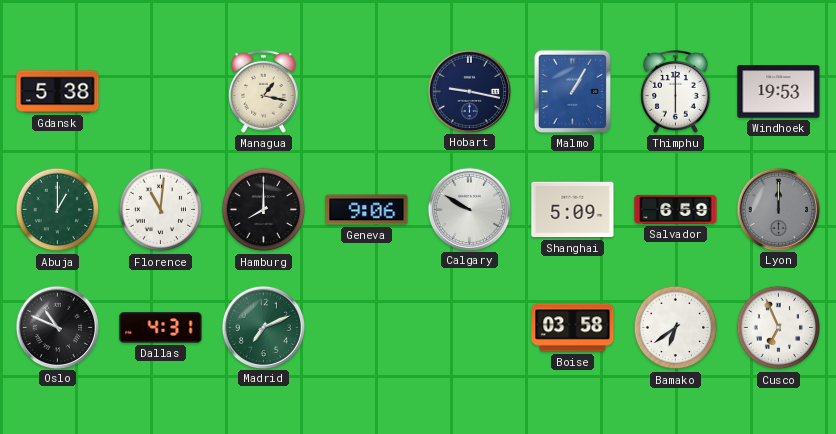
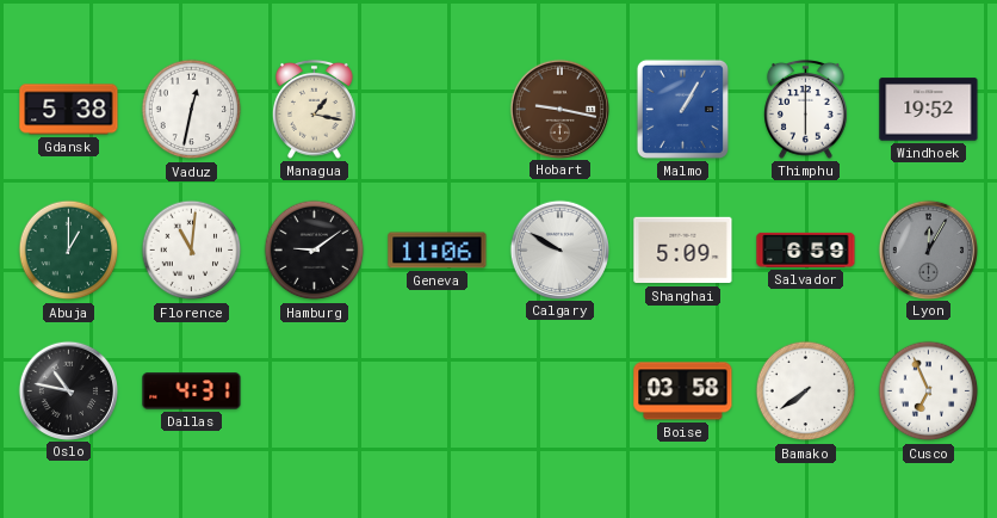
Vaduz: none -> 12:32 (192, 110)
Hobart dial: navy -> brown (559, 109)
Windhoek: 19:53 -> 19:52 (929, 110)
Hamburg: 8:00 -> 9:09 (315, 251)
Geneva: 9:06 -> 11:06 (438, 251)
Lyon: 12:00 -> 12:05 (928, 249)
Oslo: 10:49 -> 10:47 (68, 390)
Madrid: 7:11 -> none (263, 327)
Bamako: 6:39 -> 7:39 (806, 391)
